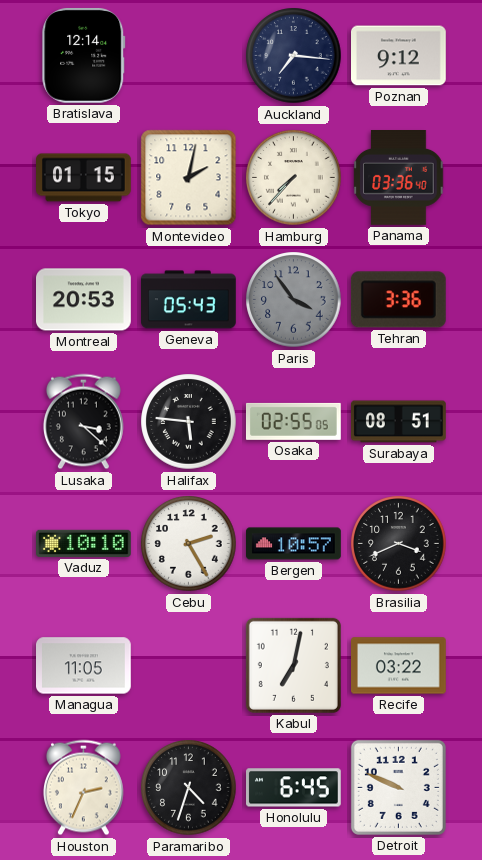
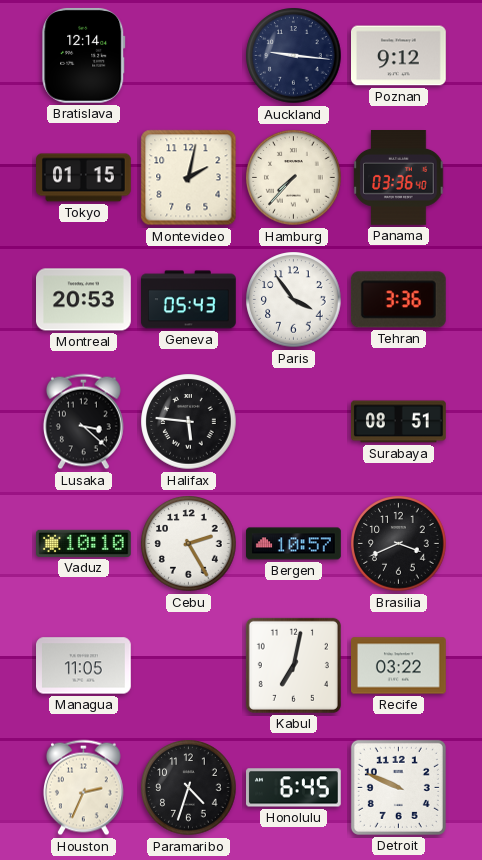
Auckland: 7:16 -> 9:16 (294, 56)
Paris dial: grey -> white (294, 300)
Osaka: 02:55 -> none (293, 421)
